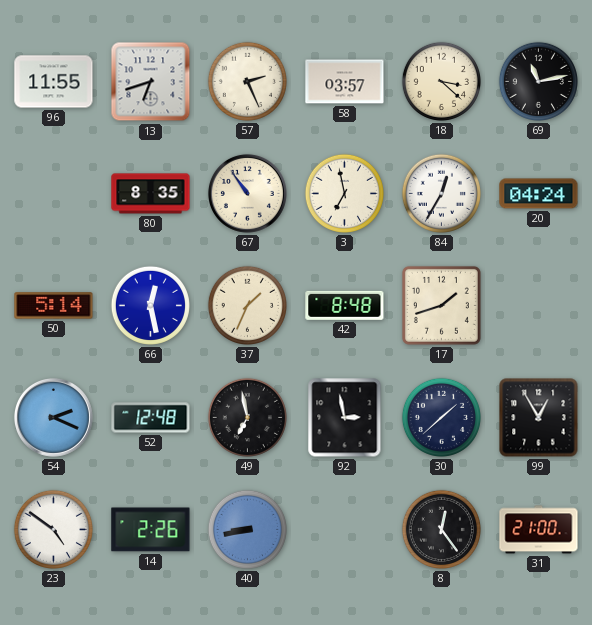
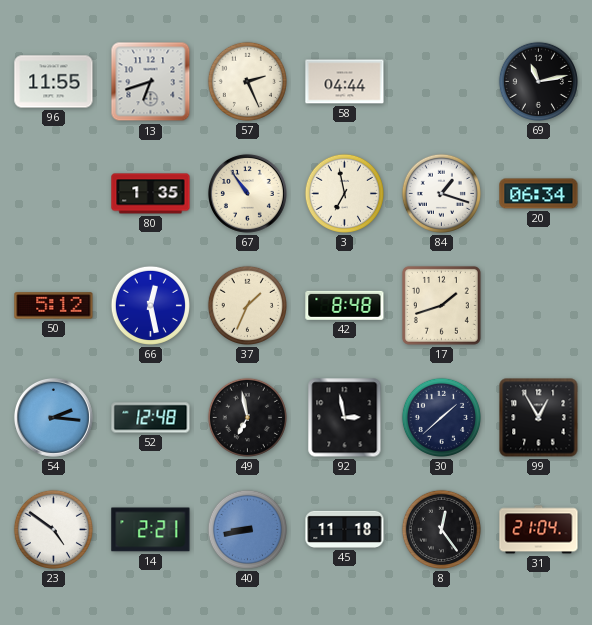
58: 03:57 -> 04:44 (345, 82)
18: 3:22 -> none (441, 81)
80: 8:35 -> 1:35 (151, 194)
84: 12:35 -> 1:18 (441, 193)
20: 04:24 -> 06:34 (539, 194)
50: 5:14 -> 5:12 (54, 306)
54: 2:19 -> 2:16 (53, 417)
14: 2:26 -> 2:21 (151, 530)
45: none -> 11:18 (345, 529)
31: 21:00 -> 21:04 (539, 530)
